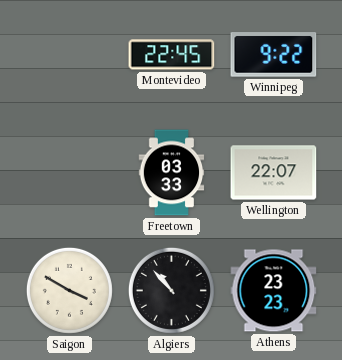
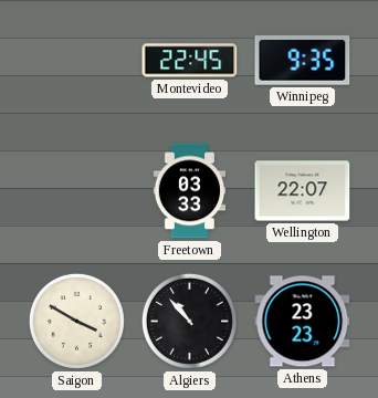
Winnipeg: 9:22 -> 9:35 (303, 61)
